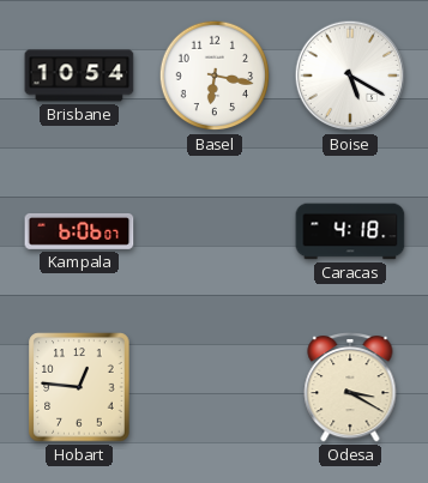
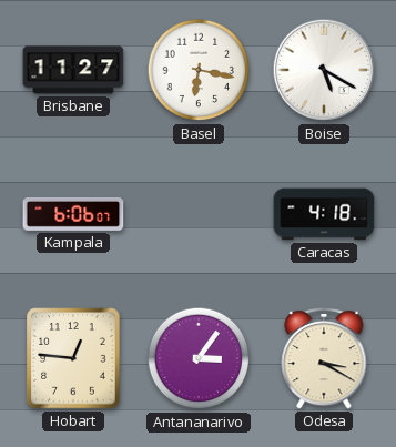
Brisbane: 10:54 -> 11:27 (73, 70)
Antananarivo: none -> 3:06 (199, 358)
